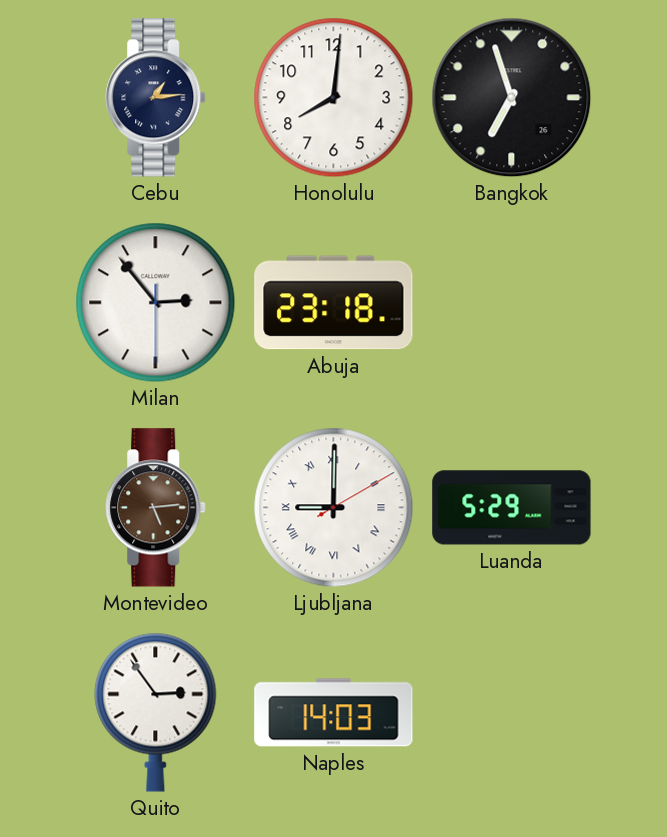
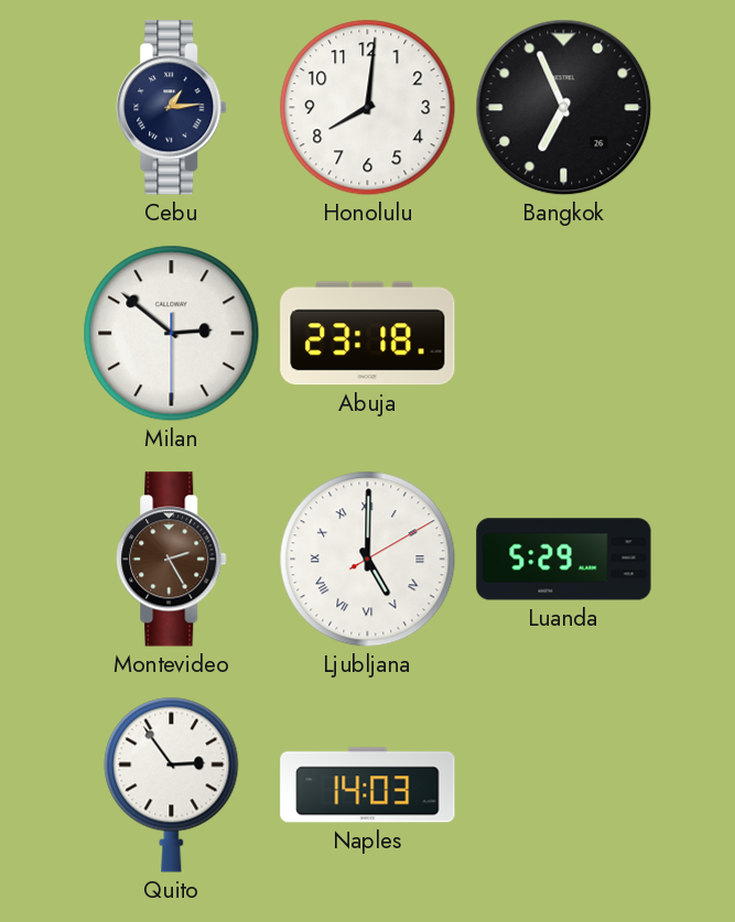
Bangkok: 6:57 -> 6:56 (564, 108)
Milan: 2:53 -> 2:51 (172, 334)
Montevideo: 5:14 -> 2:25 (172, 560)
Ljubljana: 9:00 -> 5:00 (368, 560)
